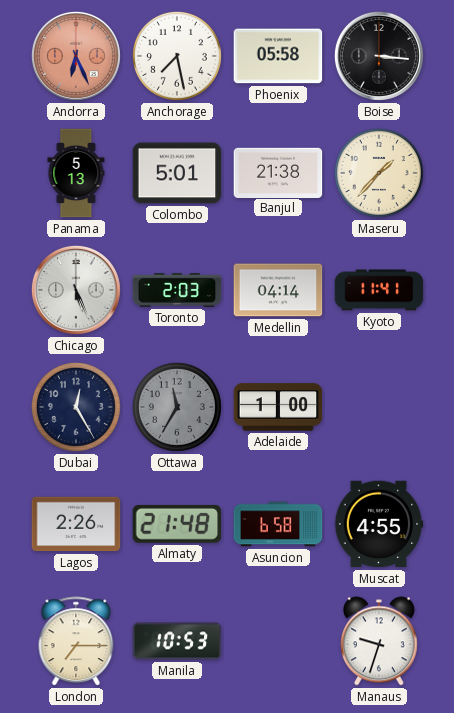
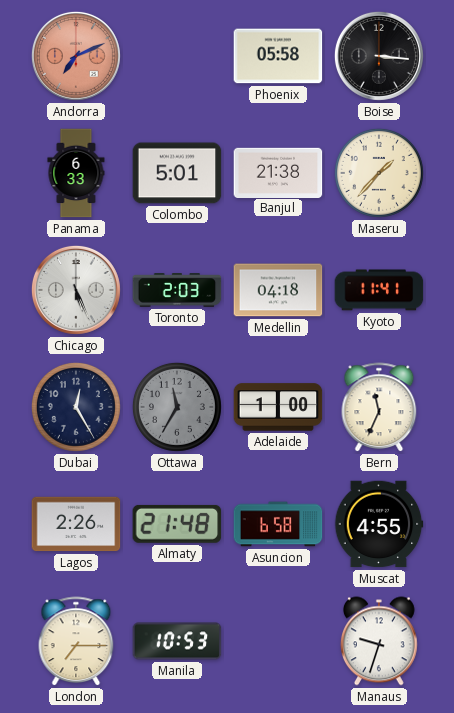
Andorra: 6:26 -> 7:11 (76, 56)
Anchorage: 7:28 -> none (177, 56)
Panama: 5:13 -> 6:33 (76, 173)
Medellin: 04:14 -> 04:18 (278, 290)
Bern: none -> 11:34 (379, 408)
